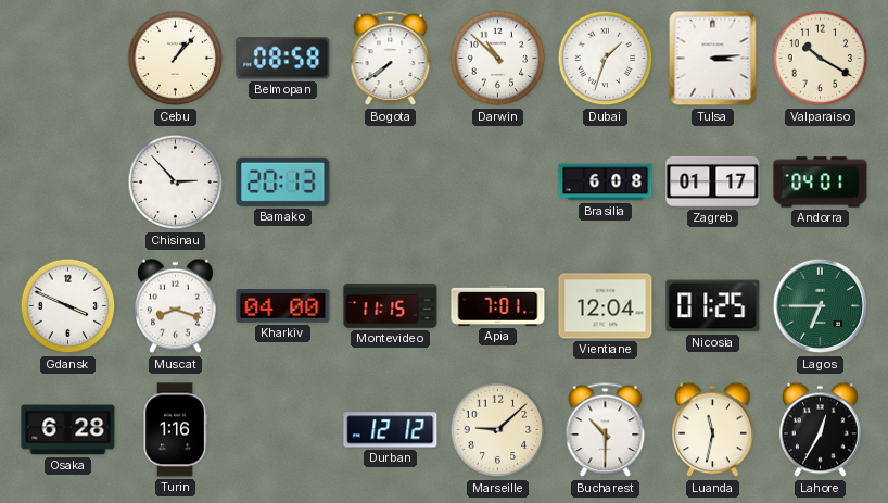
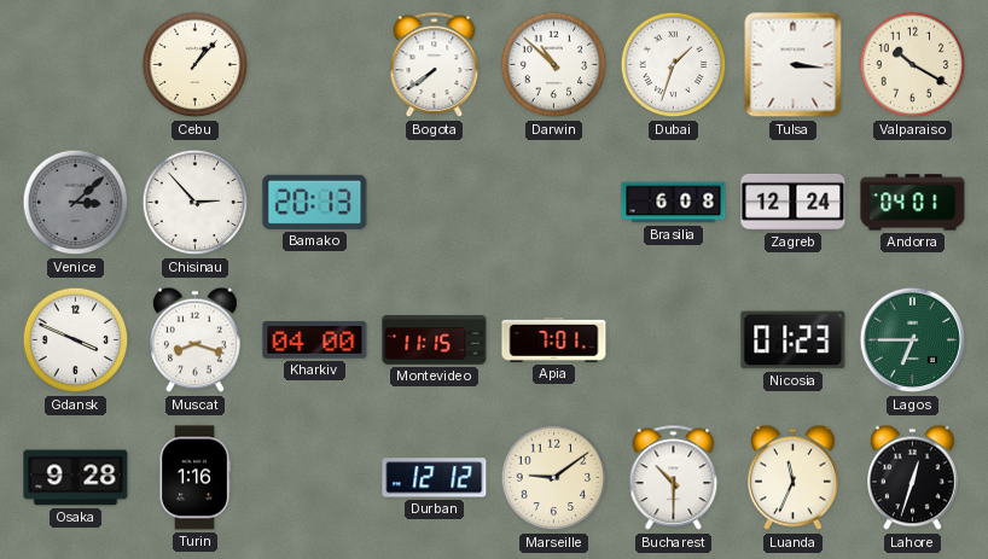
Belmopan: 08:58 -> none (283, 59)
Tulsa: 3:14 -> 3:16 (794, 65)
Venice: none -> 3:08 (76, 203)
Zagreb: 01:17 -> 12:24 (794, 202)
Vientiane: 12:04 -> none (606, 306)
Nicosia: 01:25 -> 01:23 (794, 340)
Osaka: 6:28 -> 9:28 (76, 478)
Marseille: 9:08 -> 9:09 (554, 478)
Luanda: 11:32 -> 11:34 (794, 478)
Lahore: 12:35 -> 12:33 (913, 478)
